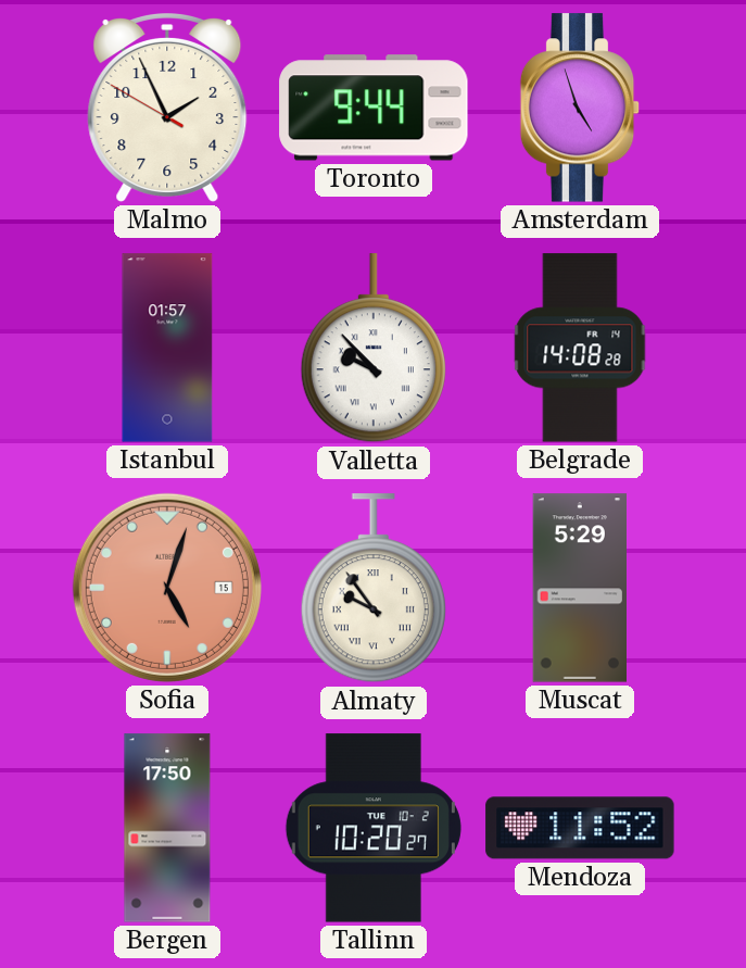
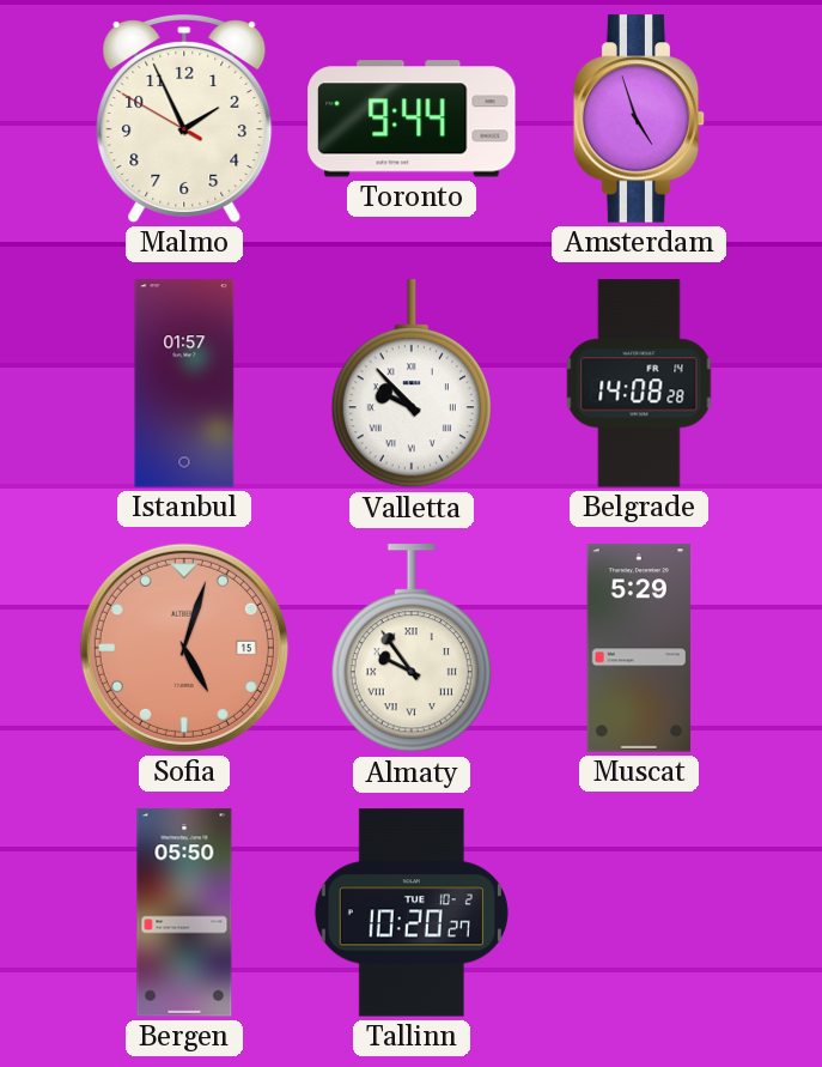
Bergen: 17:50 -> 05:50 (184, 913)
Mendoza: 11:52 -> none (580, 828)
